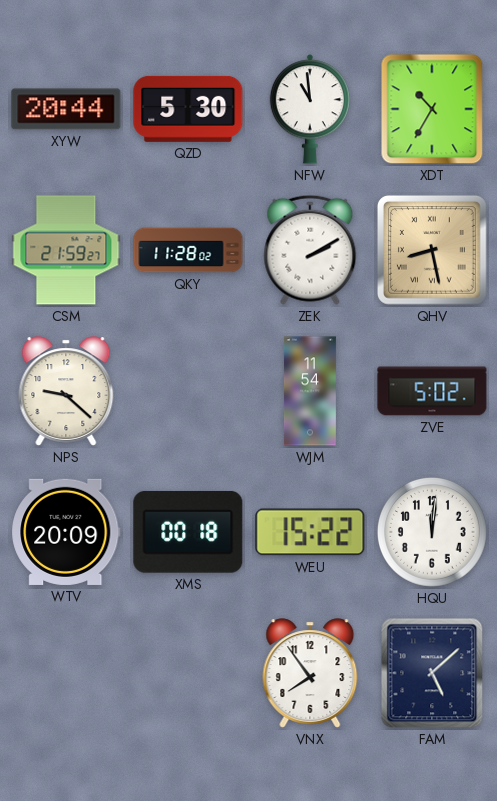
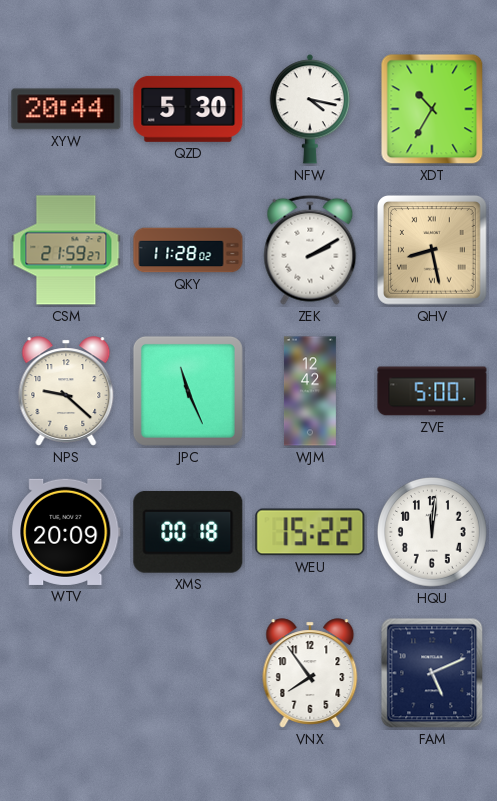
NFW: 10:59 -> 4:17 (309, 109)
JPC: none -> 11:26 (188, 391)
WJM: 11:54 -> 12:42 (310, 391)
ZVE: 5:02 -> 5:00 (432, 391)
FAM: 5:08 -> 5:11 (432, 673)
